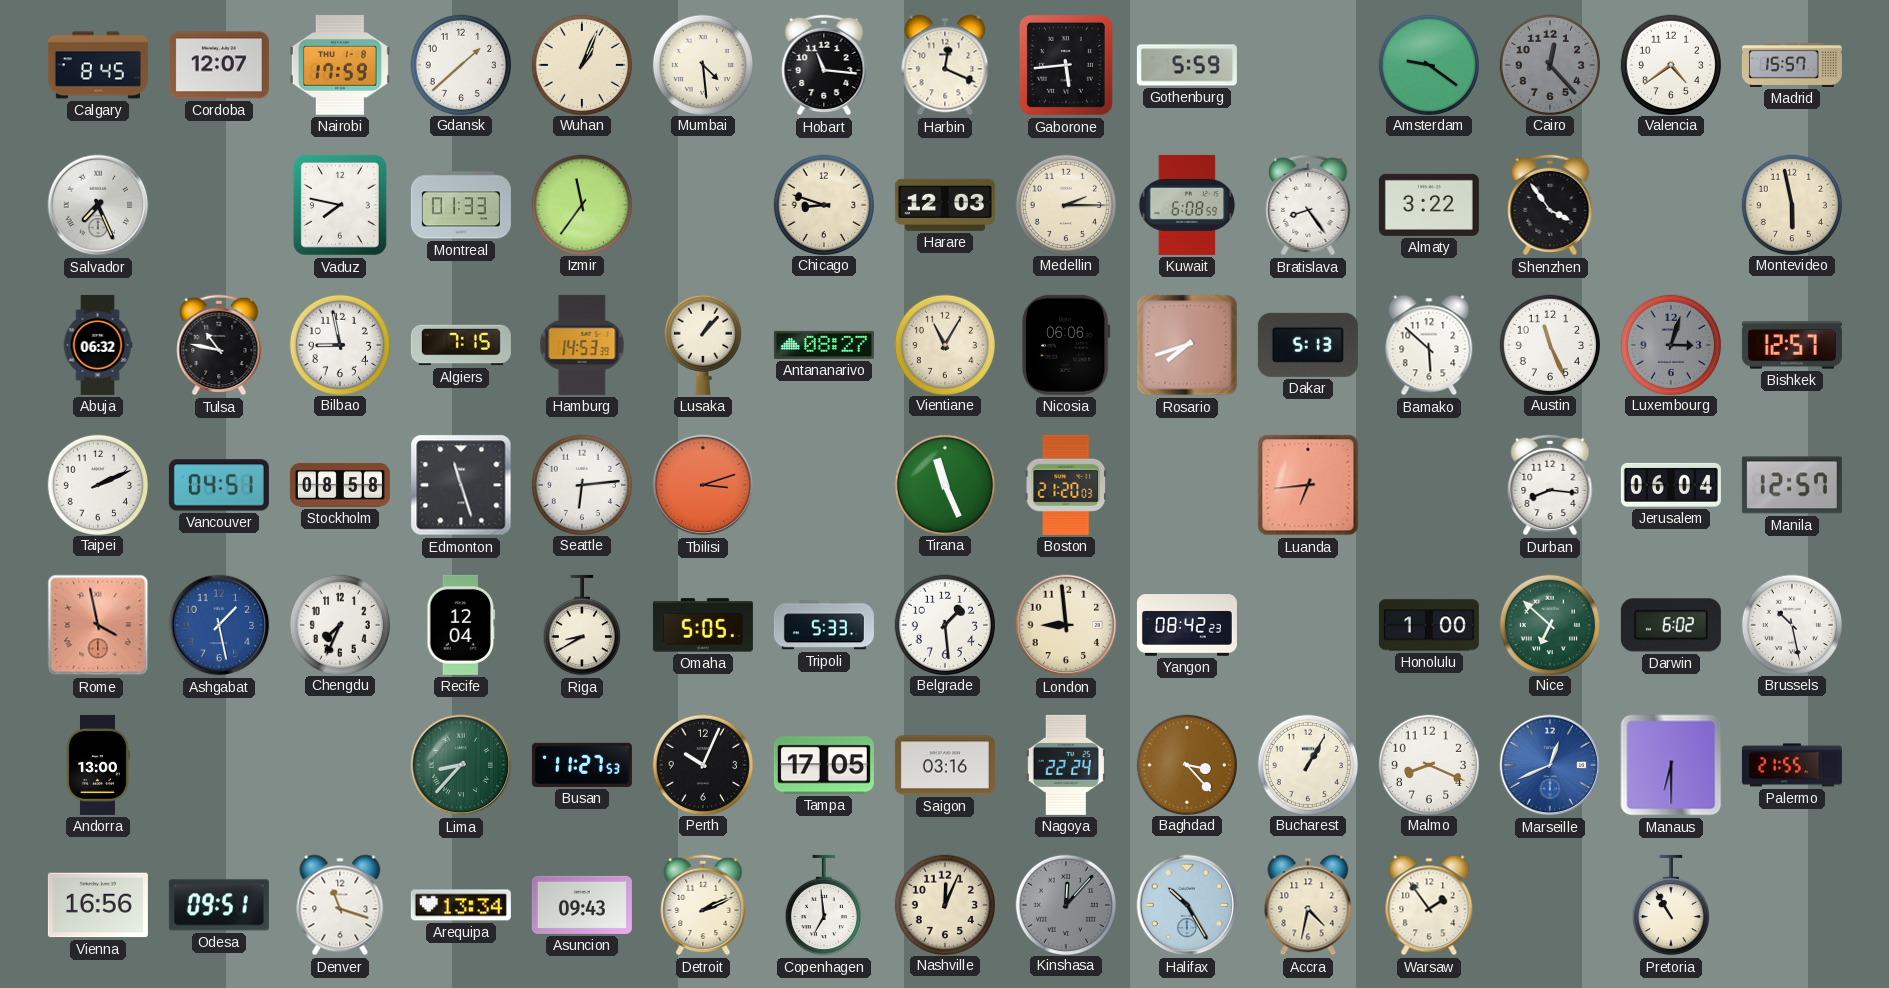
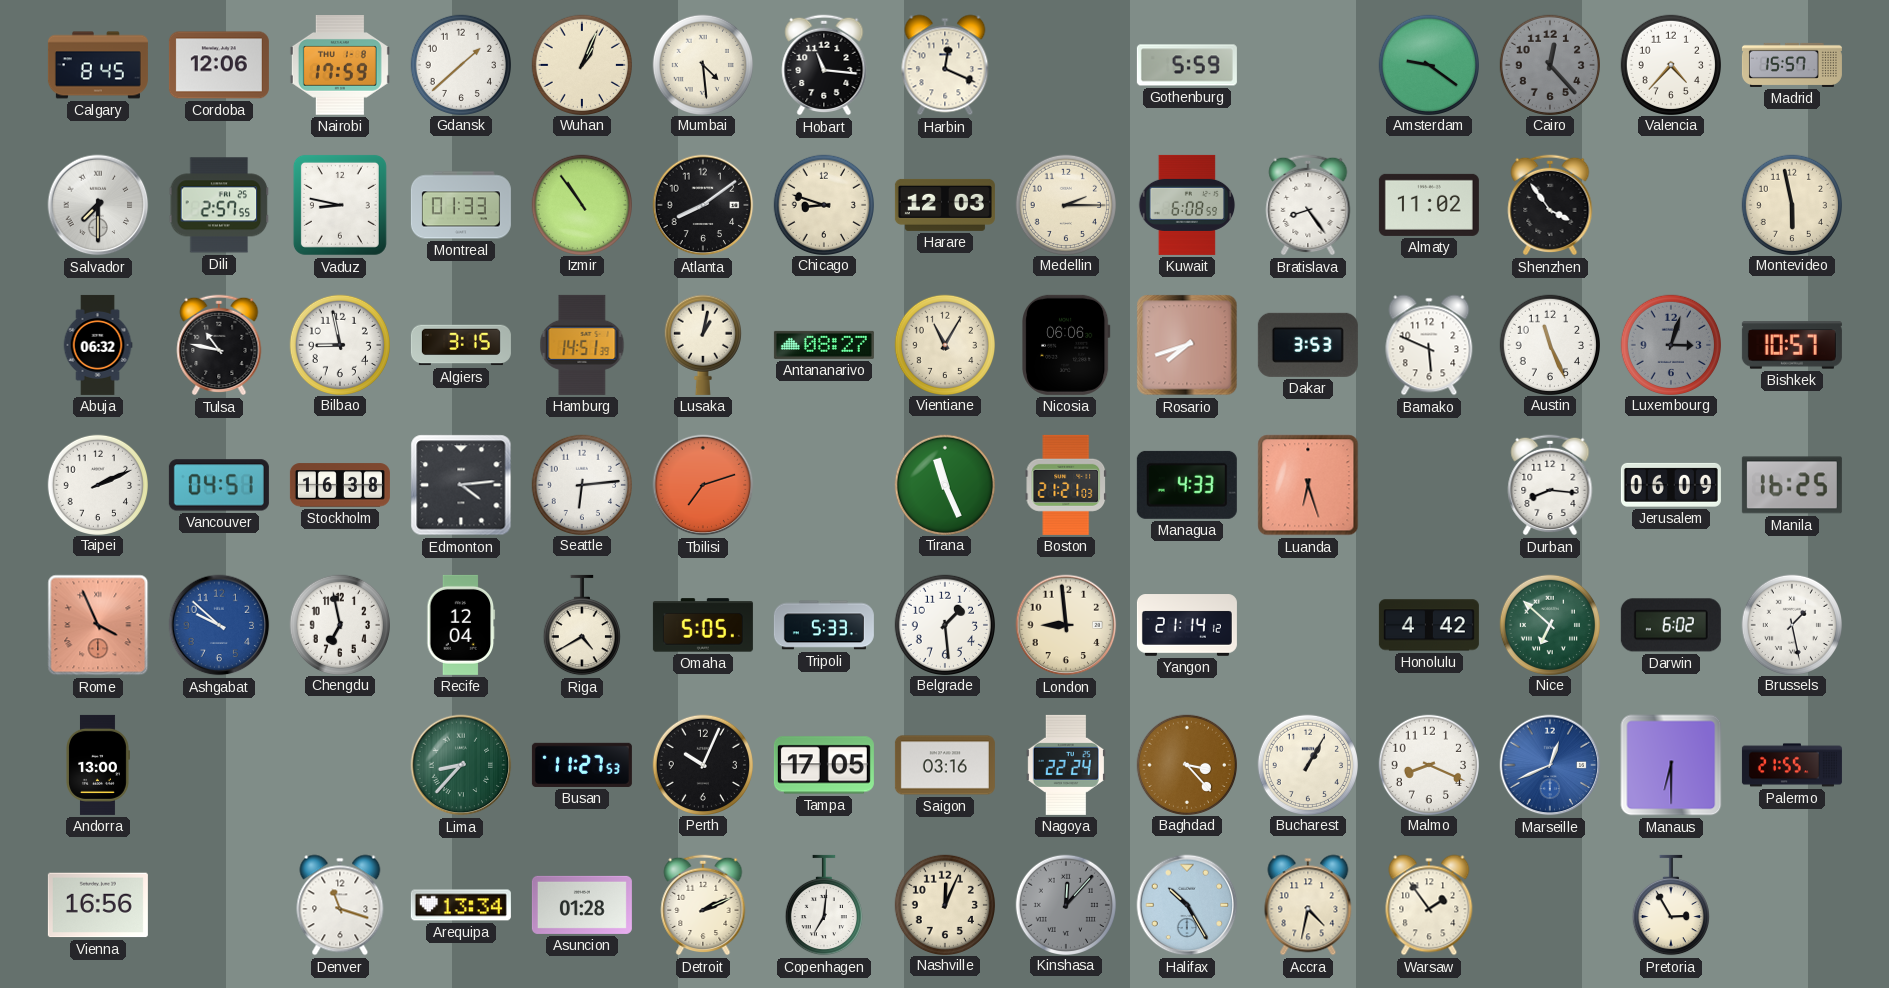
Cordoba: 12:07 -> 12:06 (219, 65)
Gaborone: 5:44 -> none (1066, 65)
Valencia: 4:39 -> 4:37 (1670, 64)
Salvador: 7:26 -> 7:30 (98, 205)
Dili: none -> 2:57 (219, 205)
Vaduz: 7:47 -> 8:47 (340, 205)
Izmir: 11:36 -> 10:54 (581, 204)
Atlanta: none -> 8:09 (703, 205)
Almaty: 3:22 -> 11:02 (1429, 205)
Algiers: 7:15 -> 3:15 (461, 345)
Hamburg: 14:53 -> 14:51 (582, 345)
Lusaka: 1:07 -> 1:02 (703, 345)
Dakar: 5:13 -> 3:53 (1308, 345)
Bamako: 5:52 -> 5:49 (1429, 345)
Bishkek: 12:57 -> 10:57 (1792, 345)
Stockholm: 08:58 -> 16:38 (340, 485)
Edmonton: 11:27 -> 4:14 (461, 485)
Tbilisi: 3:12 -> 7:12 (703, 485)
Boston: 21:20 -> 21:21 (1066, 485)
Managua: none -> 4:33 (1187, 485)
Luanda: 6:44 -> 6:27 (1308, 485)
Jerusalem: 06:04 -> 06:09 (1671, 485)
Manila: 12:57 -> 16:25 (1792, 485)
Rome: 3:58 -> 3:56 (98, 625)
Ashgabat: 1:28 -> 9:52 (219, 625)
Chengdu: 7:34 -> 6:58 (339, 624)
Riga: 8:40 -> 4:40 (582, 625)
Yangon: 08:42 -> 21:14 (1187, 625)
Honolulu: 1:00 -> 4:42 (1429, 625)
Brussels: 10:28 -> 1:28 (1791, 624)
Odesa: 09:51 -> none (219, 905)
Asuncion: 09:43 -> 01:28 (582, 905)
Copenhagen: 6:59 -> 7:01 (824, 905)
Pretoria: 10:55 -> 2:55 (1671, 905)
